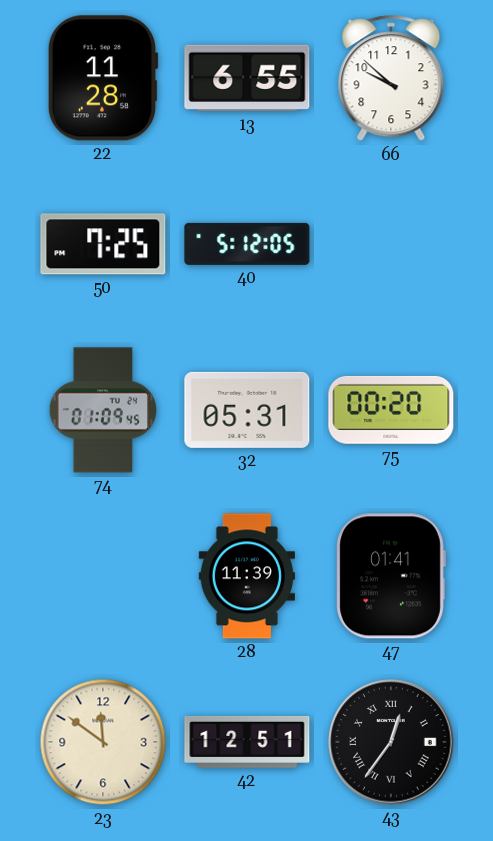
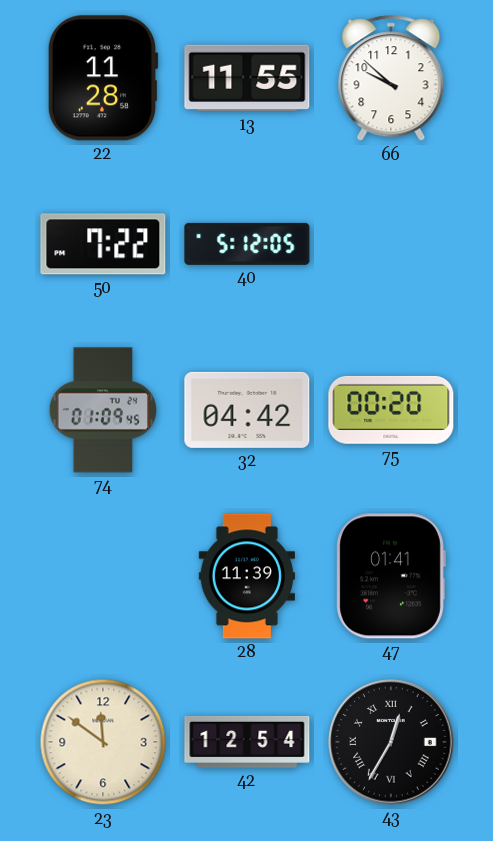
13: 6:55 -> 11:55 (247, 78)
50: 7:25 -> 7:22 (103, 244)
32: 05:31 -> 04:42 (247, 410)
42: 12:51 -> 12:54 (247, 742)
43: 12:36 -> 12:35 (391, 742)
